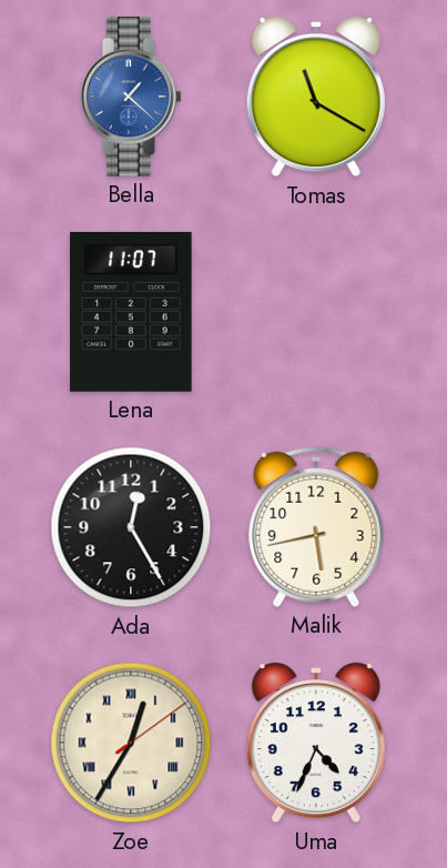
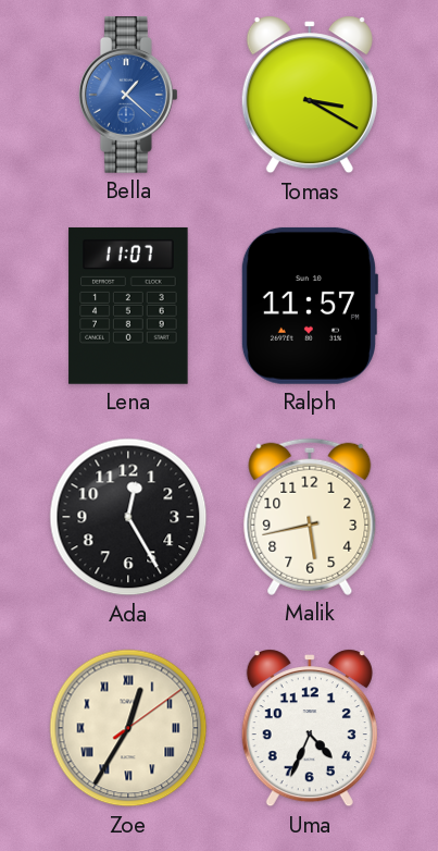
Tomas: 11:20 -> 3:20 (310, 95)
Ralph: none -> 11:57 (309, 306)
